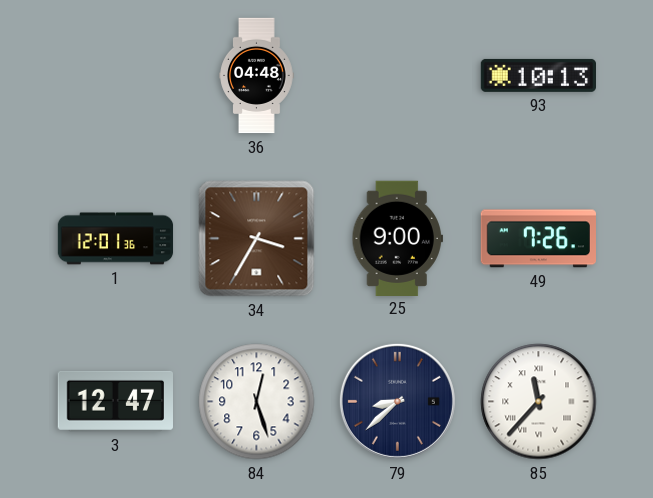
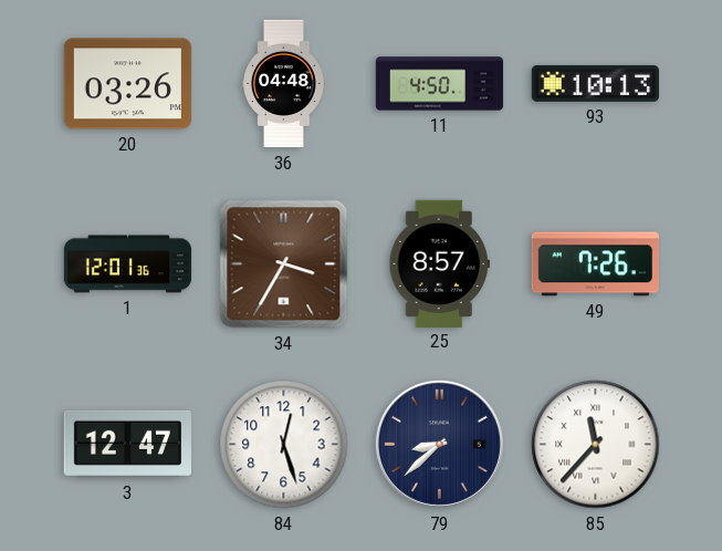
20: none -> 03:26 (127, 84)
11: none -> 4:50 (440, 84)
25: 9:00 -> 8:57 (439, 263)
